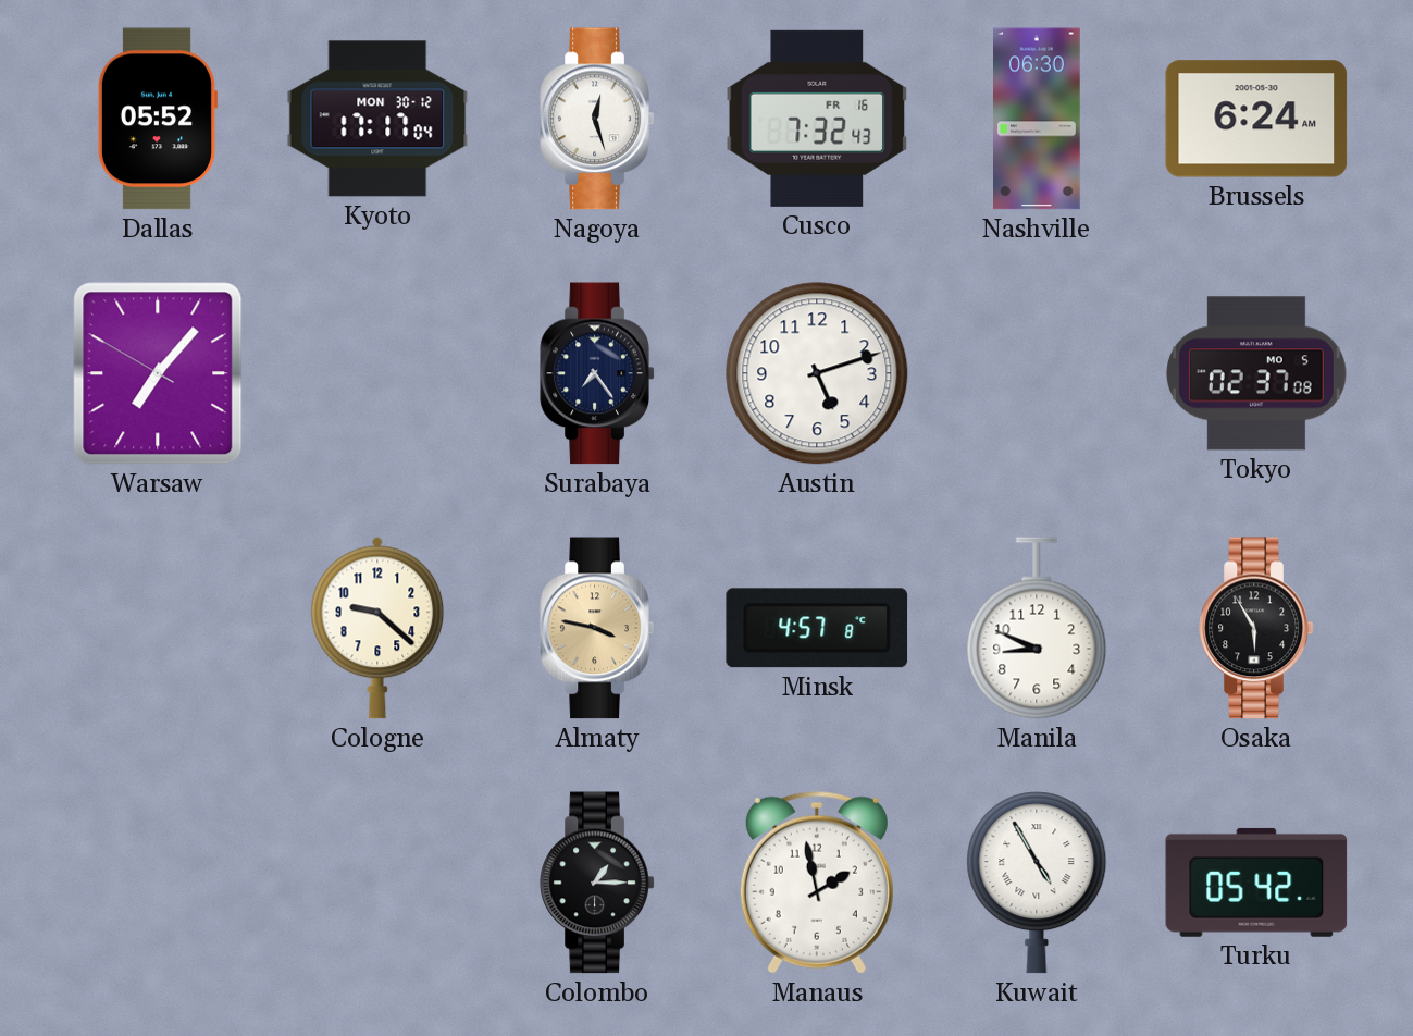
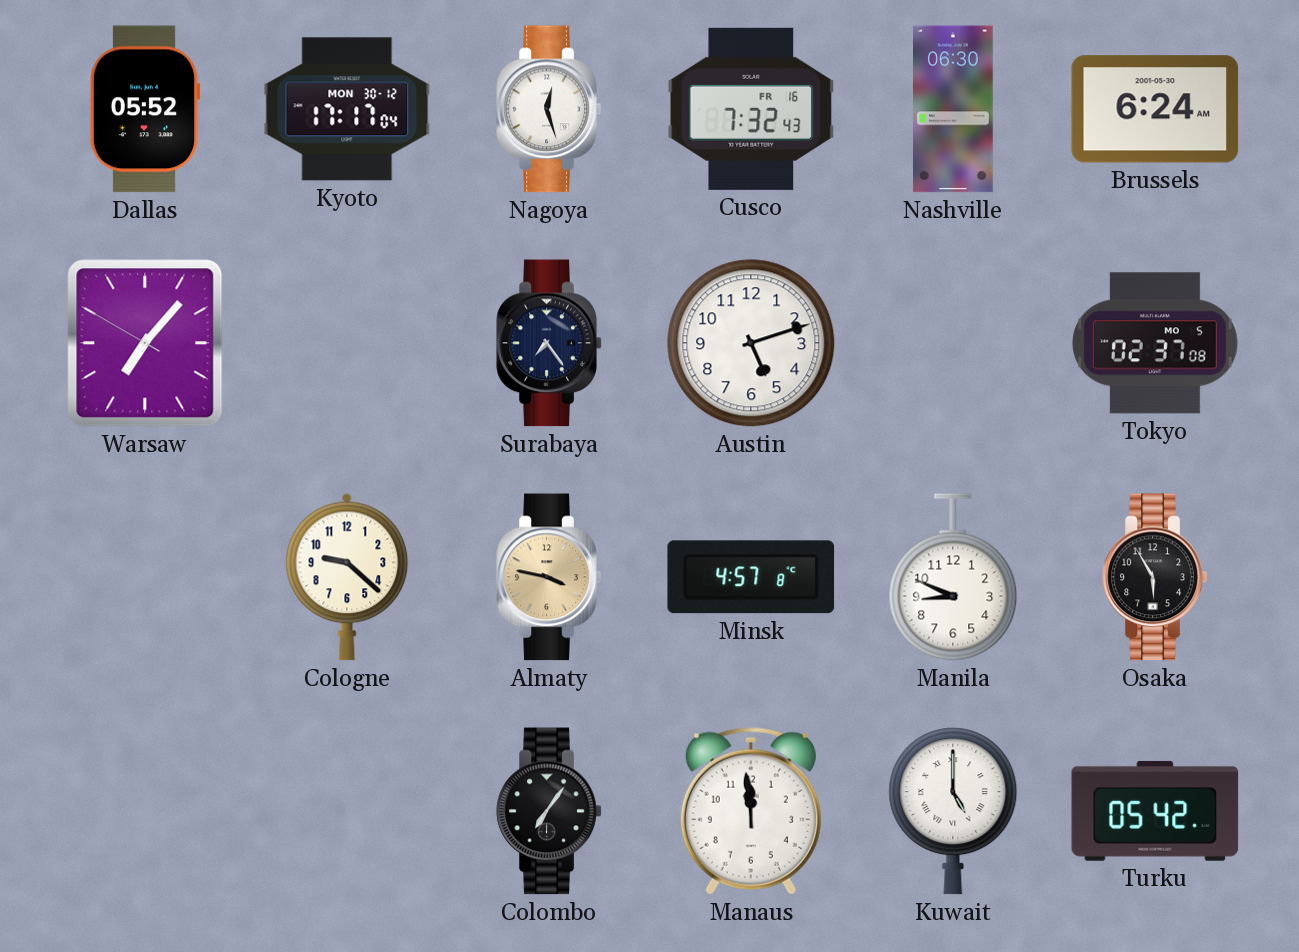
Colombo: 1:15 -> 7:06 (549, 811)
Manaus: 1:58 -> 11:59 (751, 811)
Kuwait: 4:55 -> 5:00 (953, 811)
